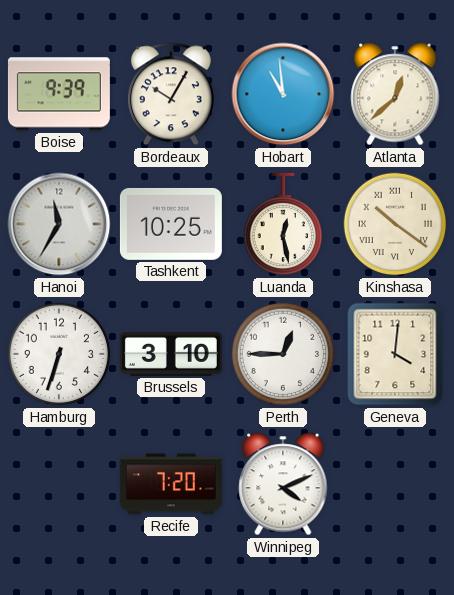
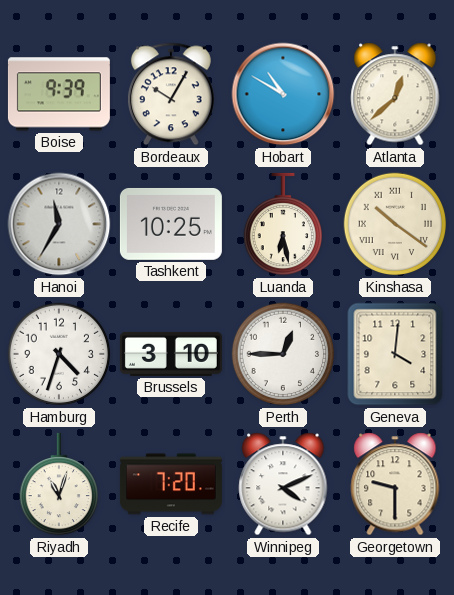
Hobart: 10:59 -> 10:50 (283, 94)
Luanda: 12:28 -> 6:28 (282, 224)
Hamburg: 6:33 -> 4:33 (59, 354)
Riyadh: none -> 11:03 (58, 484)
Georgetown: none -> 9:30 (395, 484)
